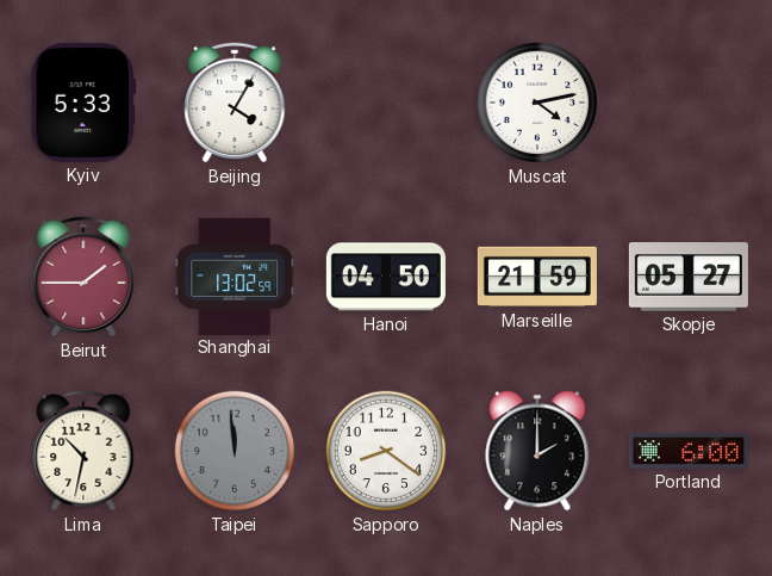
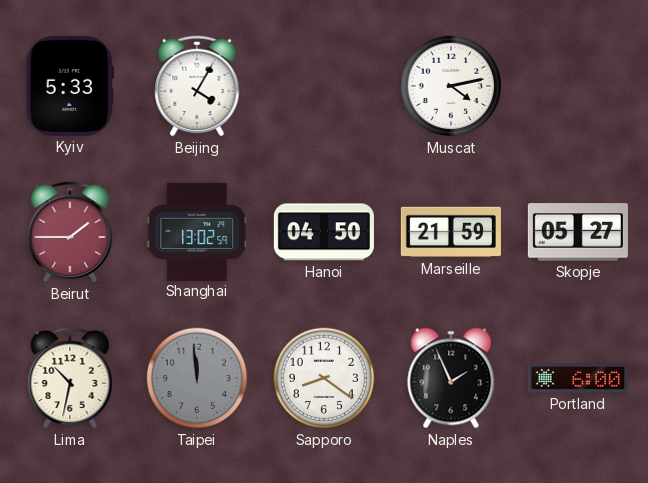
Naples: 2:00 -> 1:56 (451, 378)
